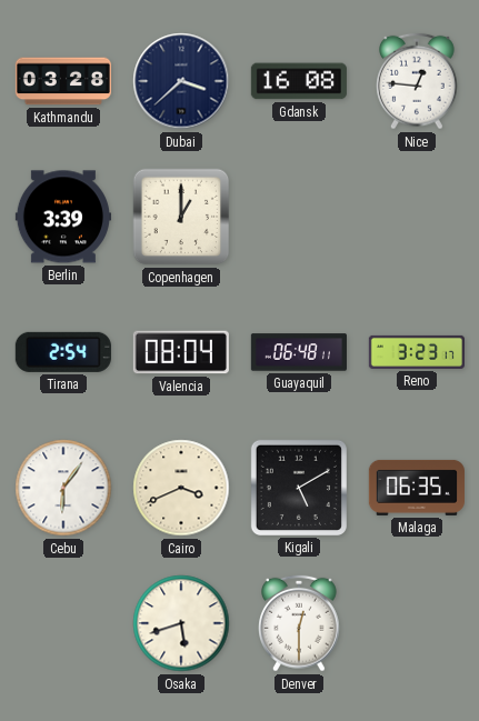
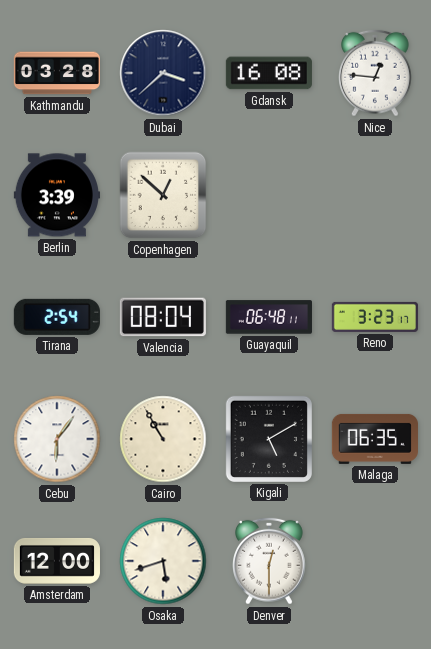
Copenhagen: 1:00 -> 12:52 (163, 195)
Cairo: 3:41 -> 10:55 (163, 439)
Amsterdam: none -> 12:00 (57, 561)
